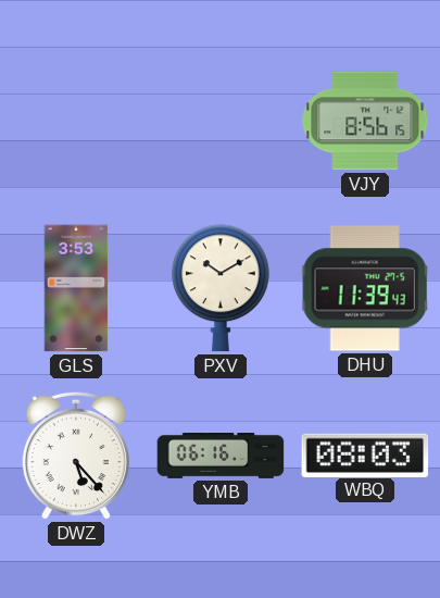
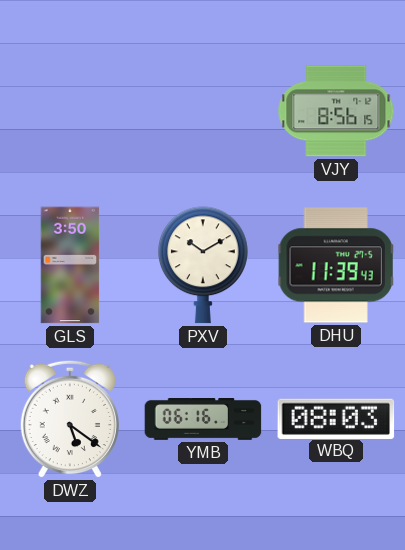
GLS: 3:53 -> 3:50 (70, 265)
DWZ: 5:23 -> 5:21 (70, 419)
